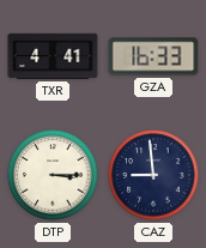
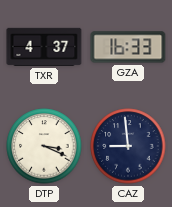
TXR: 4:41 -> 4:37 (44, 47)
DTP: 3:15 -> 3:19 (44, 146)
